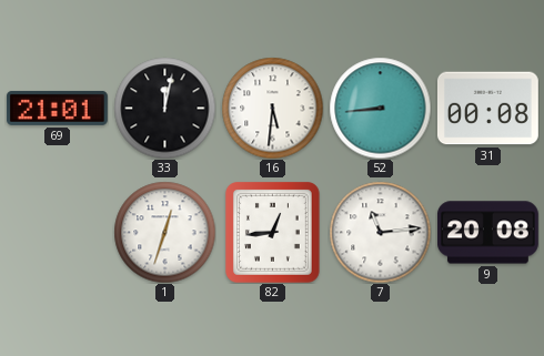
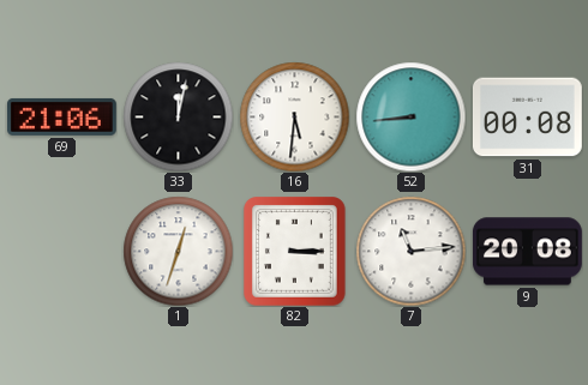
69: 21:01 -> 21:06 (61, 116)
82: 12:44 -> 3:15 (295, 252)
